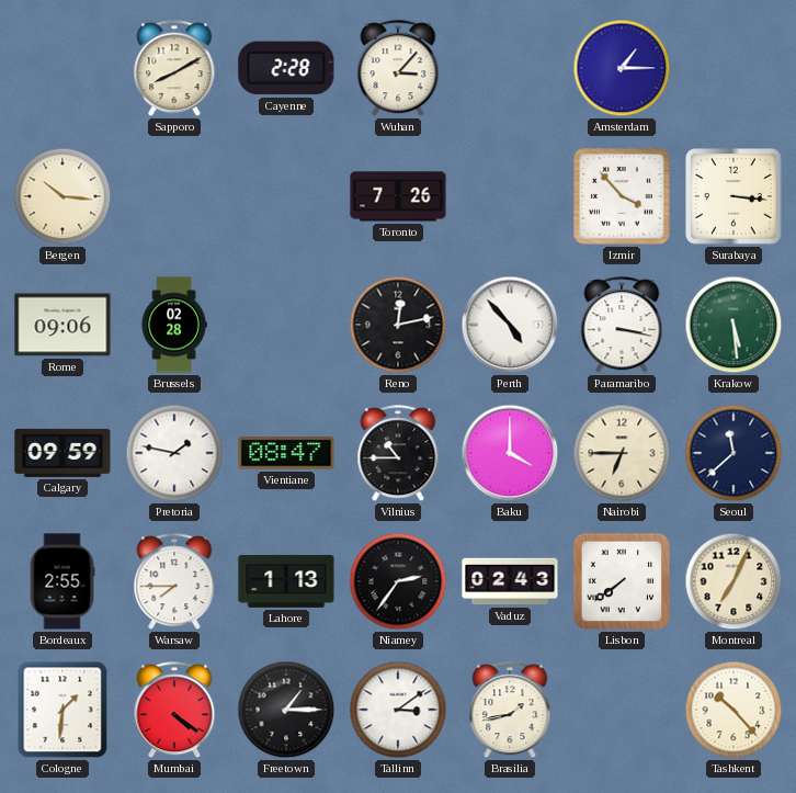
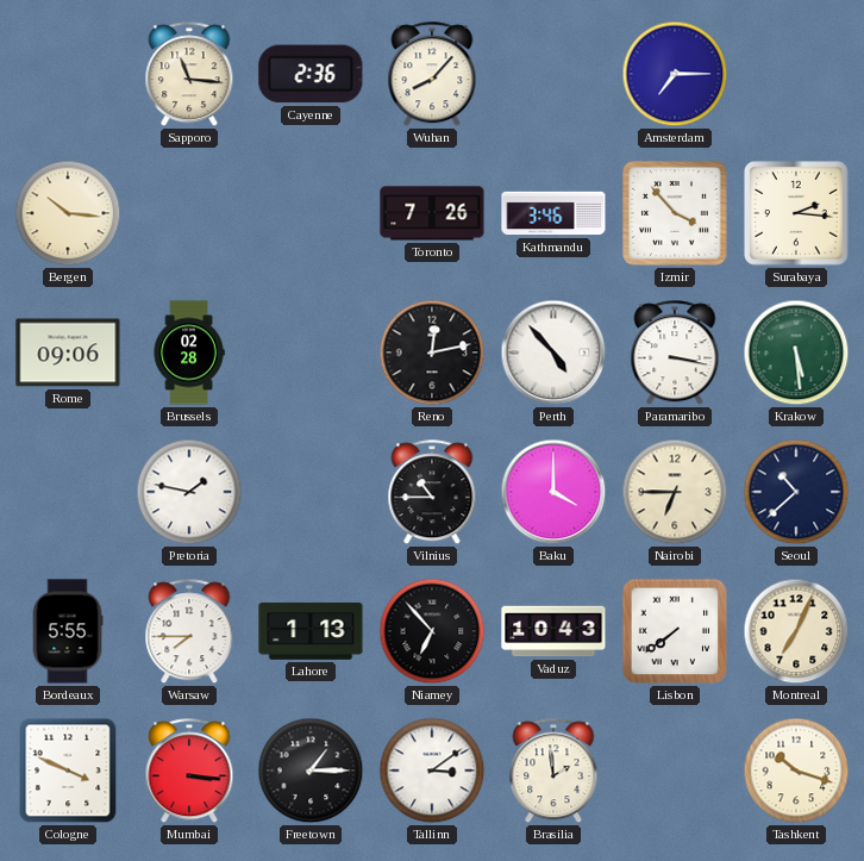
Sapporo: 8:10 -> 11:16 (189, 75)
Cayenne: 2:28 -> 2:36 (311, 74)
Wuhan: 3:07 -> 8:07 (432, 75)
Amsterdam: 1:15 -> 7:15 (675, 74)
Kathmandu: none -> 3:46 (553, 213)
Surabaya: 3:16 -> 2:16 (796, 213)
Calgary: 09:59 -> none (62, 453)
Vientiane: 08:47 -> none (286, 453)
Seoul: 11:38 -> 10:38 (796, 492)
Bordeaux: 2:55 -> 5:55 (68, 631)
Niamey: 2:36 -> 6:53 (432, 631)
Vaduz: 02:43 -> 10:43 (553, 631)
Cologne: 1:31 -> 3:49 (68, 770)
Mumbai: 4:21 -> 3:16 (189, 772)
Brasilia: 1:43 -> 1:59 (553, 772)
Tashkent: 10:23 -> 10:18 (796, 770)
